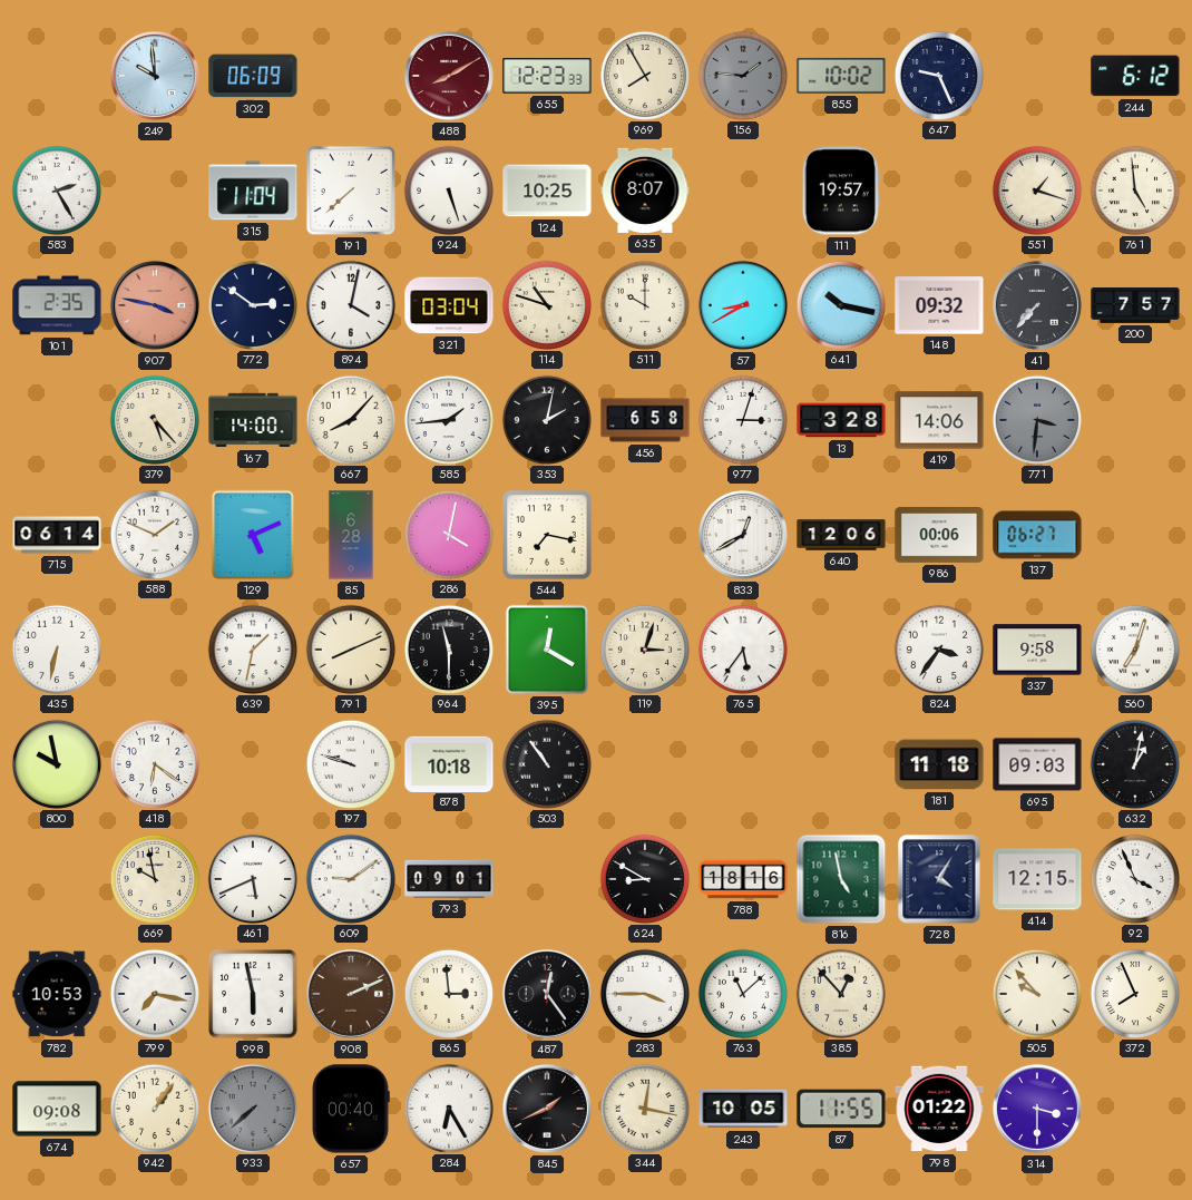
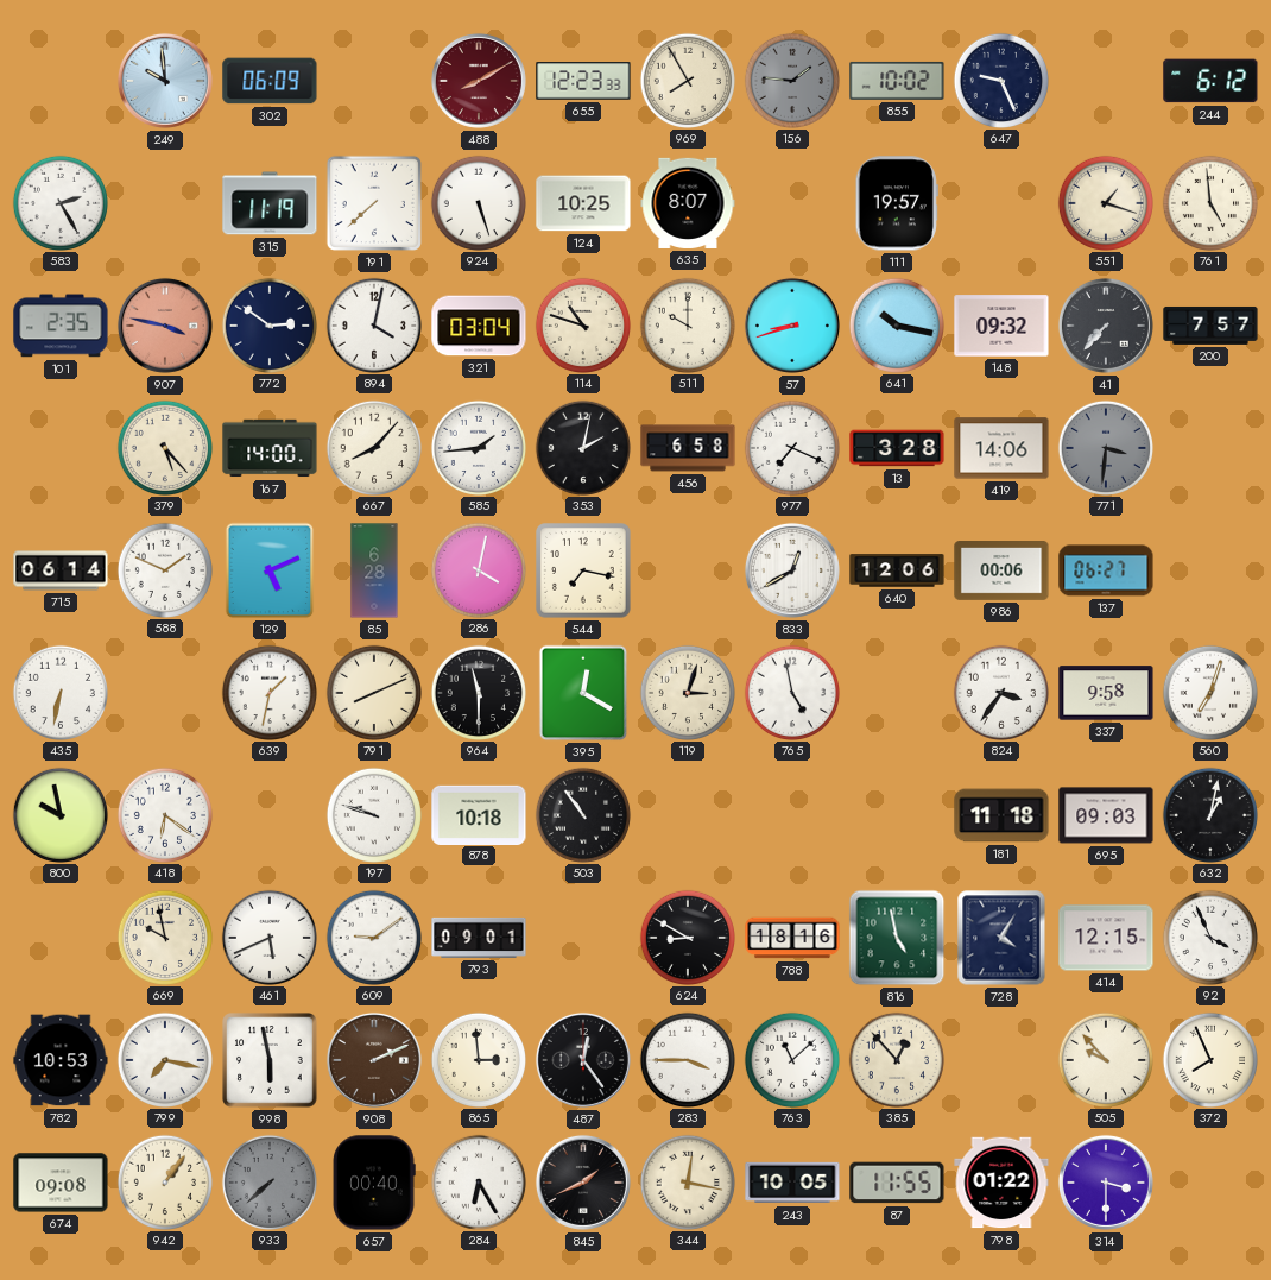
315: 11:04 -> 11:19 (270, 203)
57: 8:40 -> 8:42 (792, 326)
977: 3:03 -> 7:19 (791, 447)
765: 5:36 -> 4:58 (791, 692)
